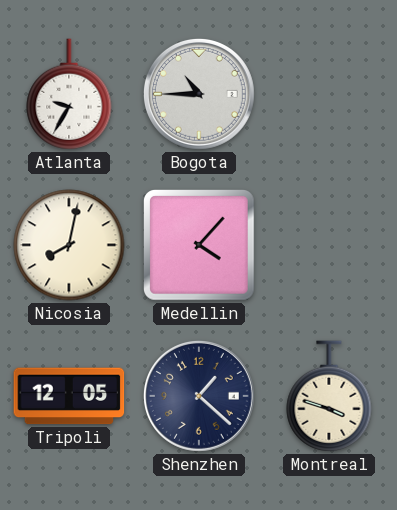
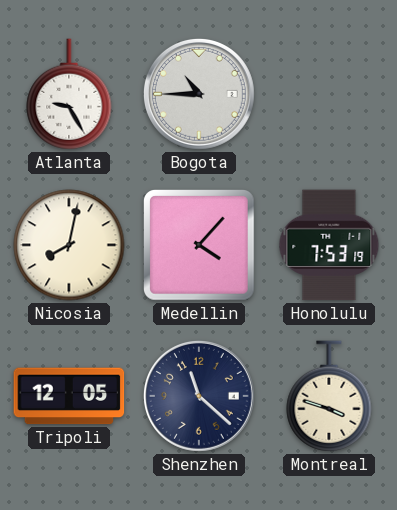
Atlanta: 9:35 -> 9:25 (69, 94)
Honolulu: none -> 7:53 (329, 245)
Shenzhen: 1:22 -> 11:22 (199, 396)
